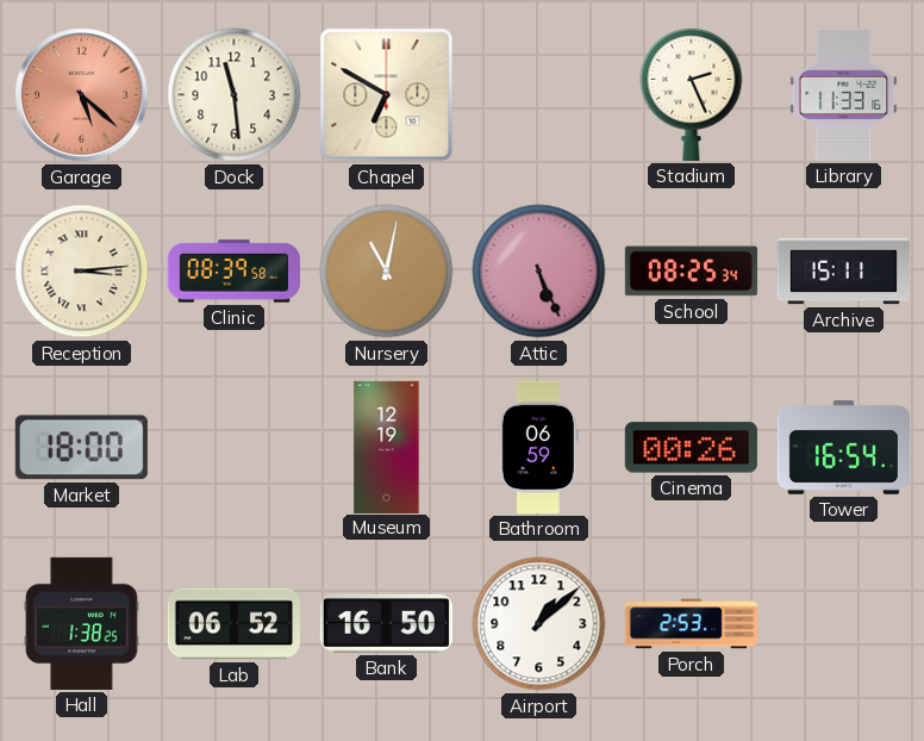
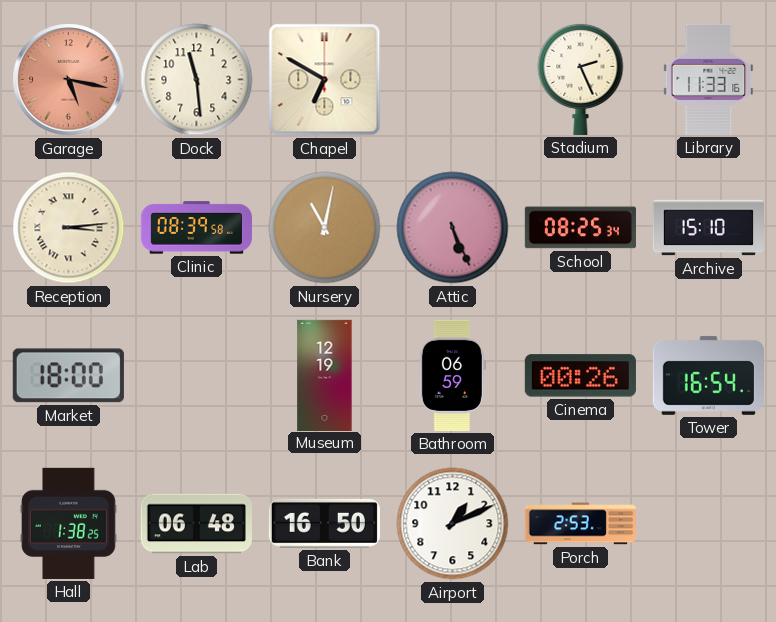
Garage: 5:22 -> 5:17 (69, 80)
Archive: 15:11 -> 15:10 (708, 228)
Lab: 06:52 -> 06:48 (196, 524)
Airport: 1:08 -> 1:11 (453, 524)
